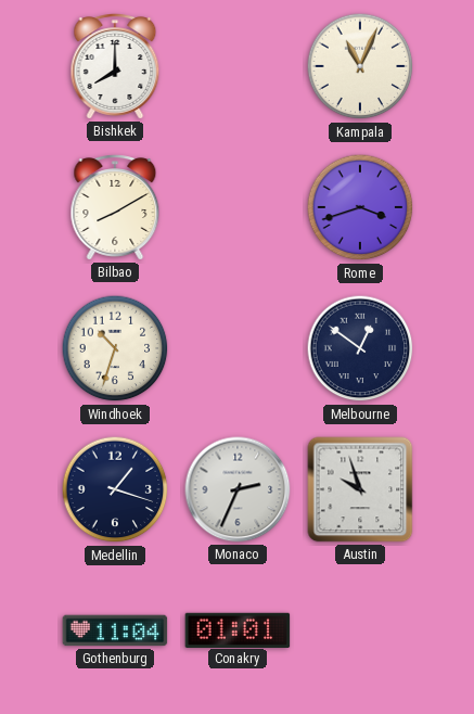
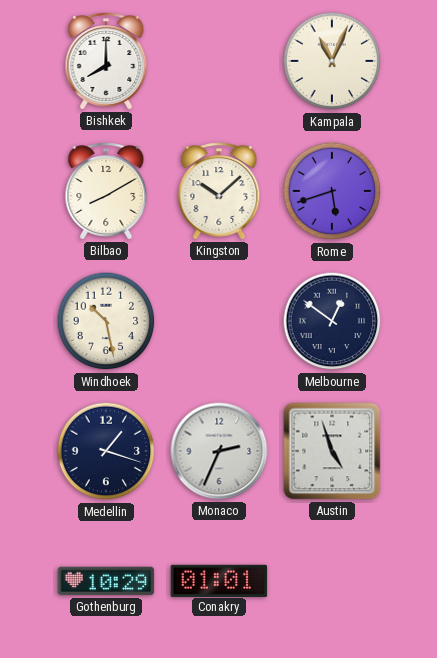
Kingston: none -> 10:08 (219, 191)
Rome: 3:42 -> 5:42 (332, 191)
Windhoek: 10:33 -> 10:28 (106, 321)
Austin: 9:57 -> 4:57 (332, 451)
Gothenburg: 11:04 -> 10:29 (106, 581)
